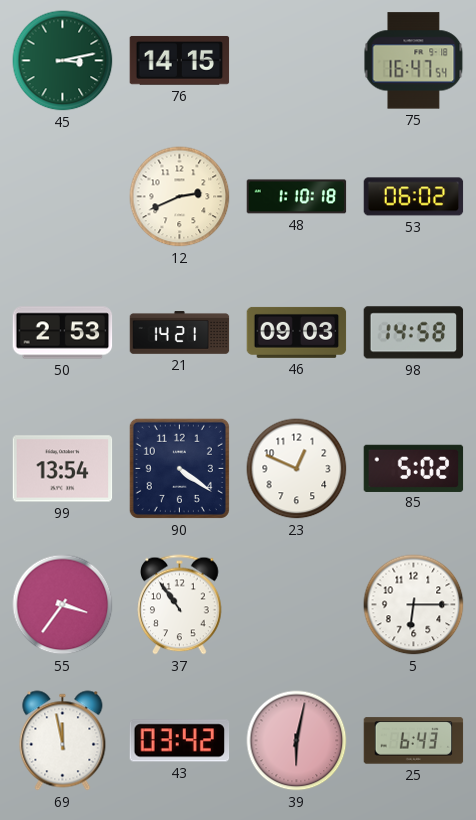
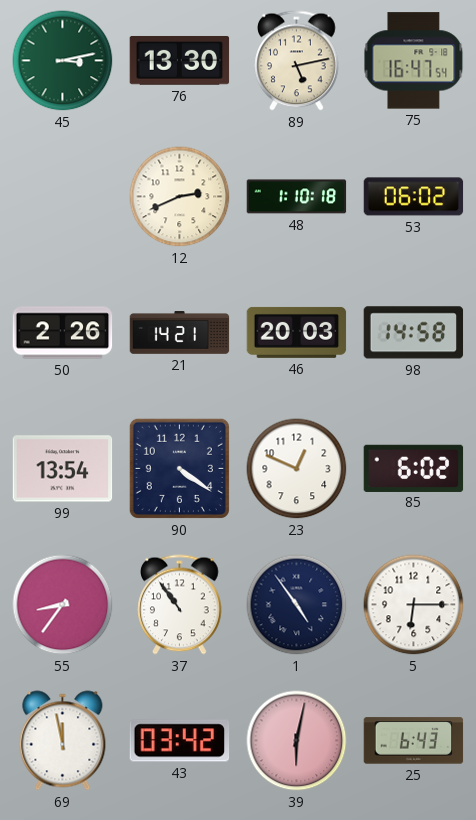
76: 14:15 -> 13:30 (180, 61)
89: none -> 5:13 (297, 61)
50: 2:53 -> 2:26 (63, 333)
46: 09:03 -> 20:03 (297, 332)
85: 5:02 -> 6:02 (414, 468)
55: 3:36 -> 8:36 (63, 605)
1: none -> 4:54 (297, 605)
